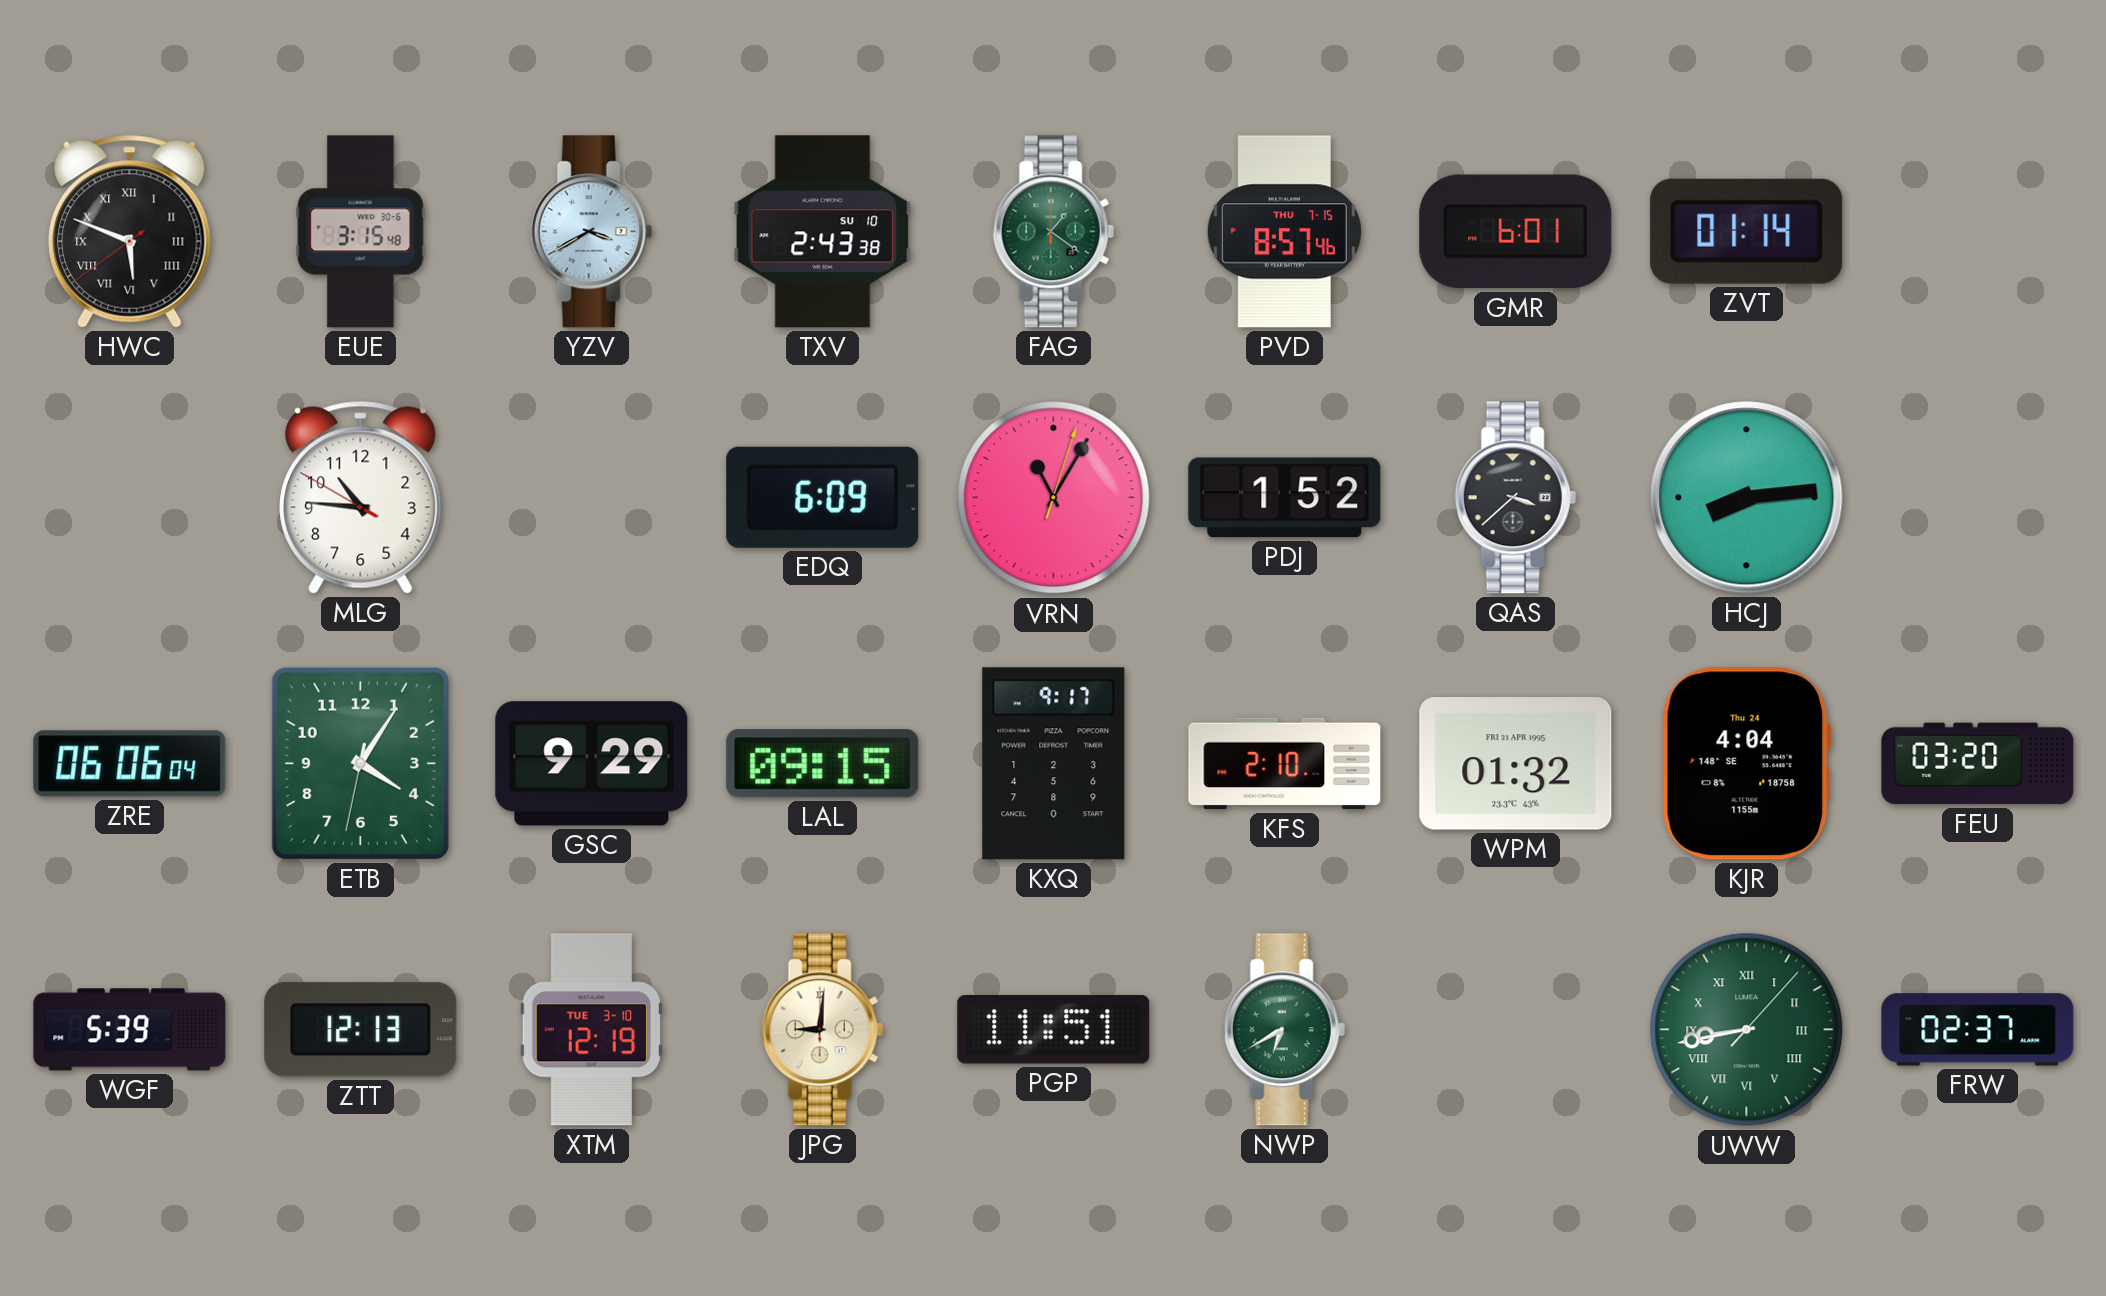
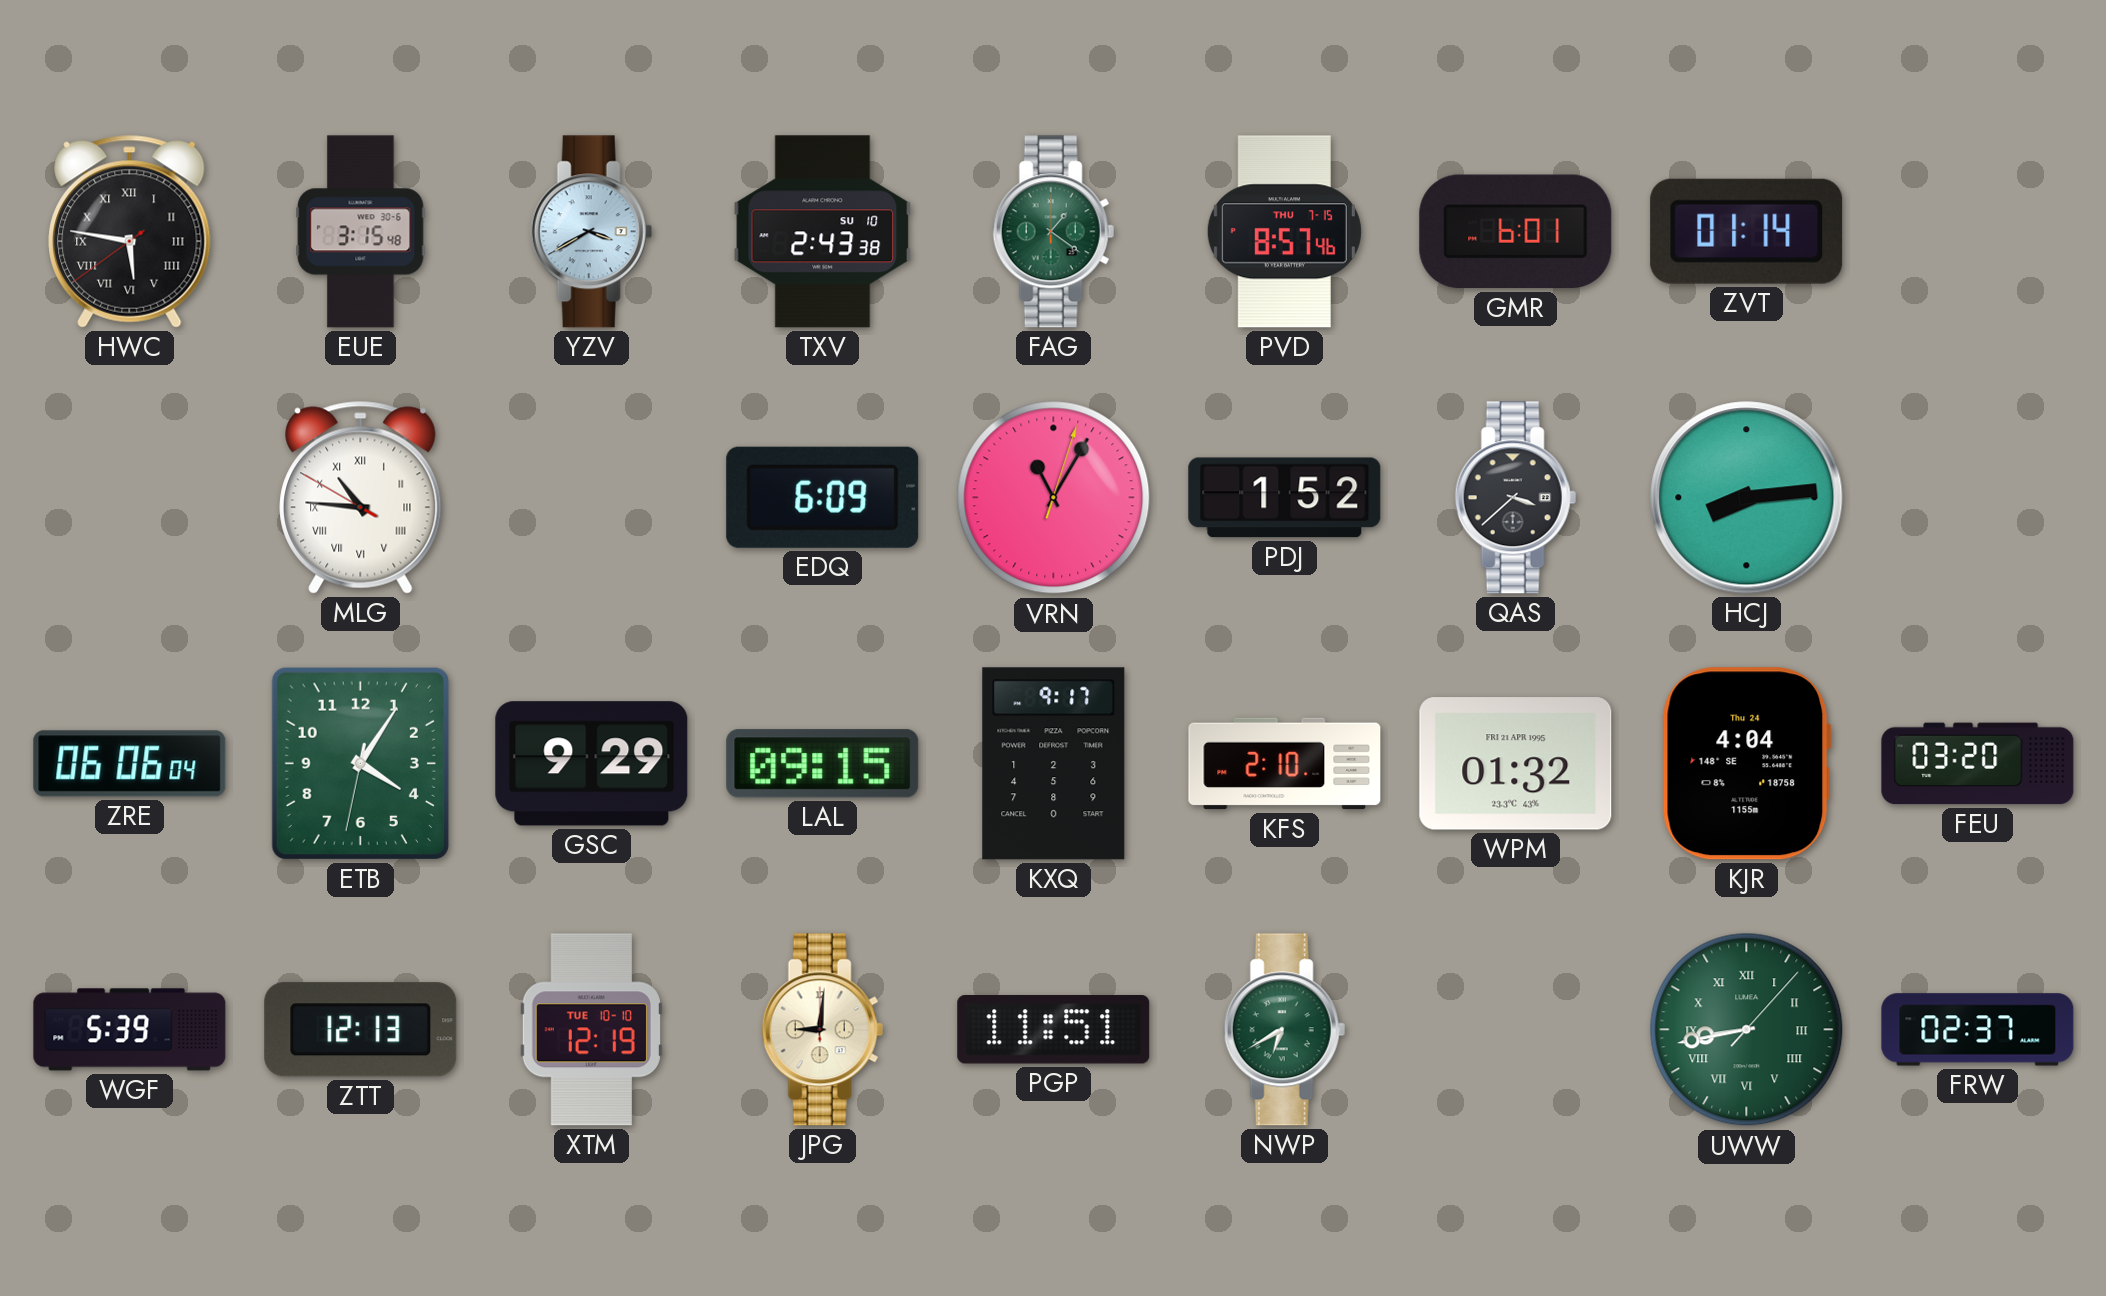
HWC: 5:48 -> 5:46 (130, 231)
MLG numerals: Arabic -> Roman (361, 497)
XTM date: TUE 3-10 -> TUE 10-10 (591, 1030)
